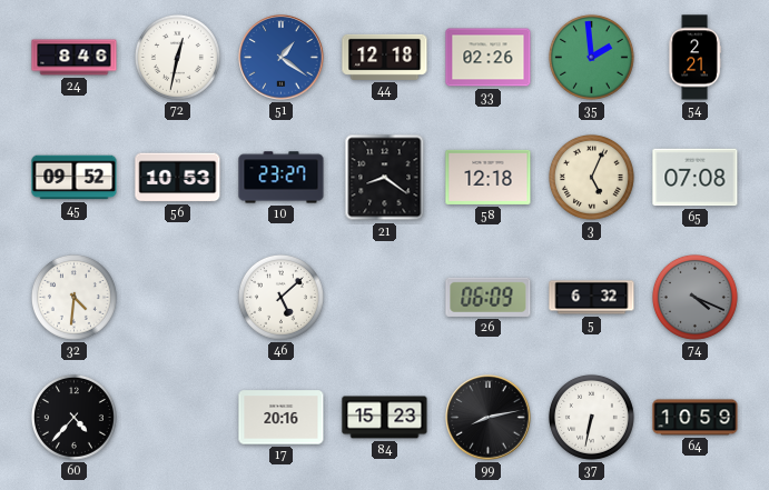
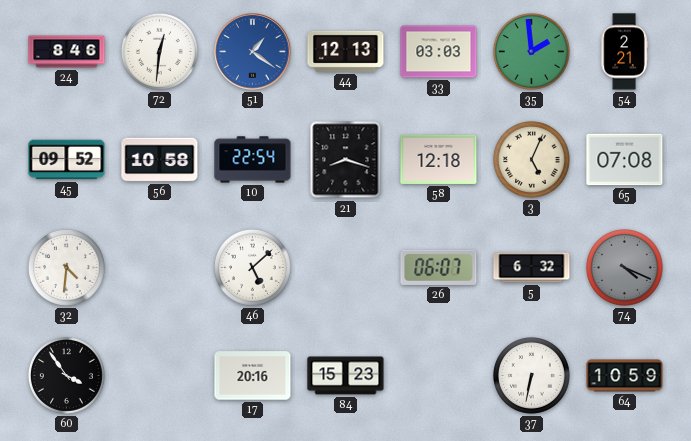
72: 12:32 -> 12:31 (159, 51)
44: 12:18 -> 12:13 (346, 51)
33: 02:26 -> 03:03 (439, 52)
56: 10:53 -> 10:58 (160, 160)
10: 23:27 -> 22:54 (253, 160)
21: 8:21 -> 8:18 (346, 160)
26: 06:09 -> 06:07 (439, 267)
60: 4:37 -> 3:54 (66, 375)
99: 8:13 -> none (489, 418)
